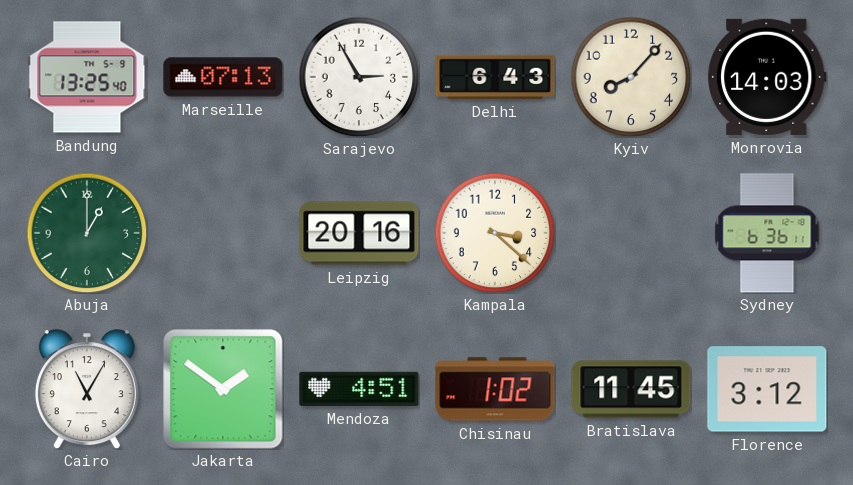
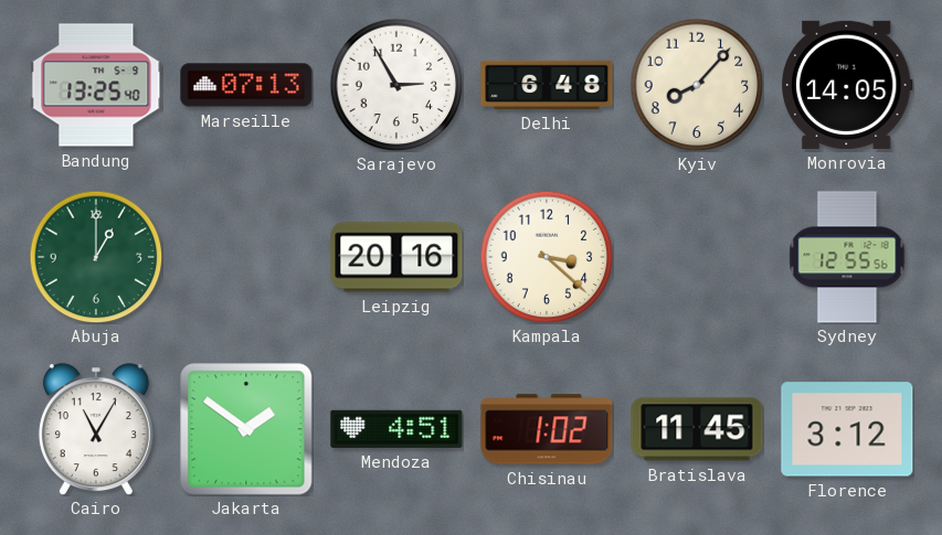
Delhi: 6:43 -> 6:48 (547, 85)
Monrovia: 14:03 -> 14:05 (847, 85)
Sydney: 6:36 -> 12:55 (847, 257)
